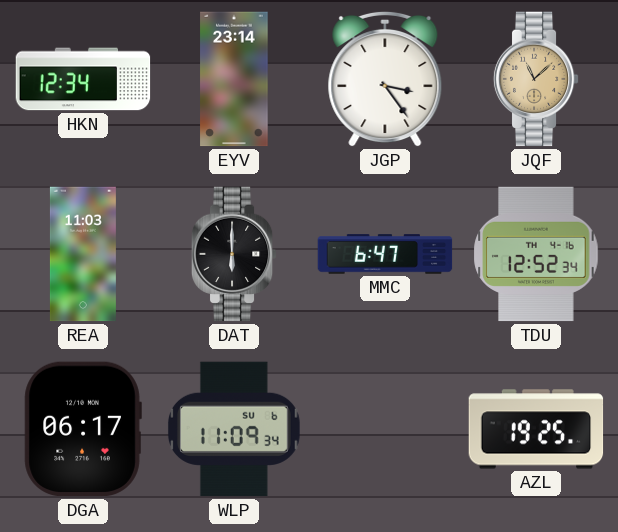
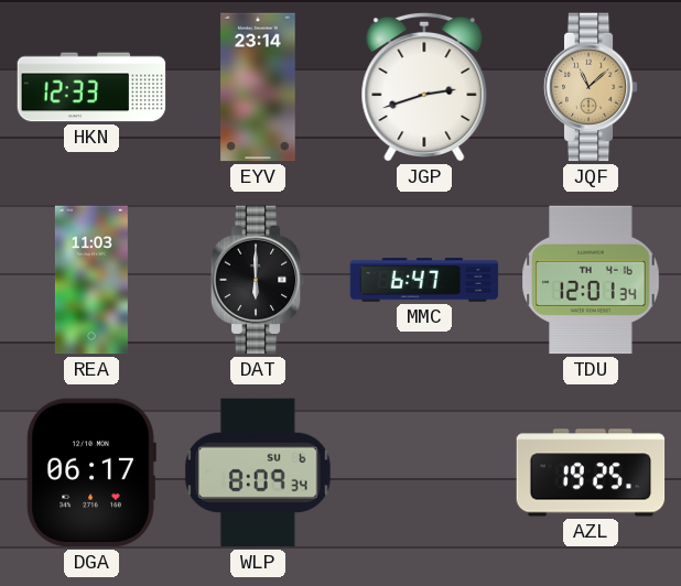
HKN: 12:34 -> 12:33 (91, 87)
JGP: 3:24 -> 2:42 (424, 87)
TDU: 12:52 -> 12:01 (591, 280)
WLP: 11:09 -> 8:09 (258, 473)
